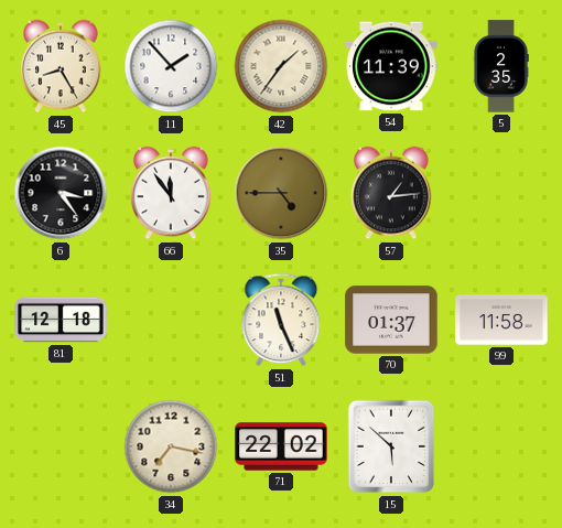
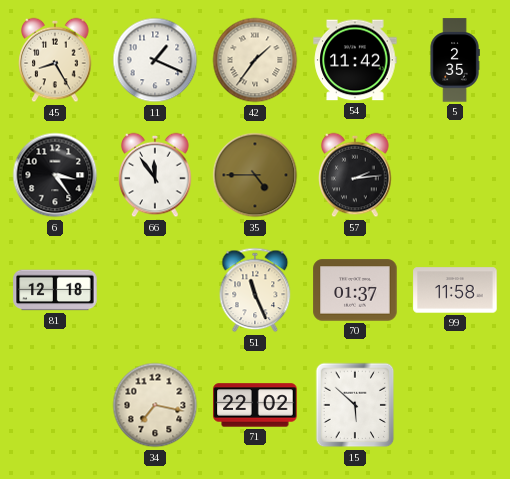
11: 1:53 -> 1:19 (155, 60)
54: 11:39 -> 11:42 (355, 60)
57: 1:14 -> 2:14 (355, 175)
